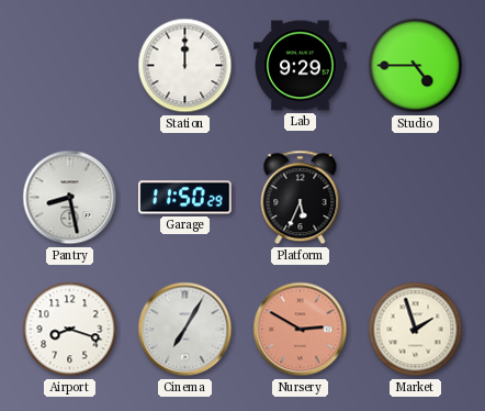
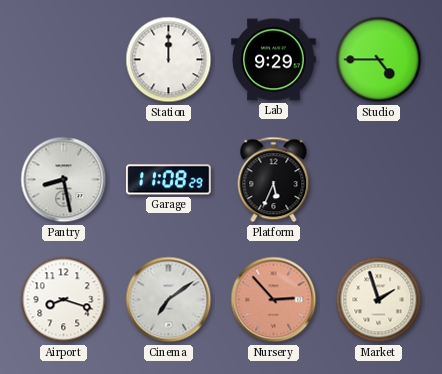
Garage: 11:50 -> 11:08 (169, 180)
Cinema: 7:05 -> 7:09 (169, 300)
Nursery: 2:50 -> 2:53 (274, 300)
